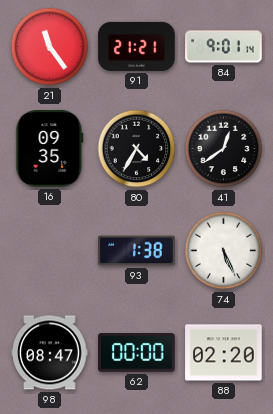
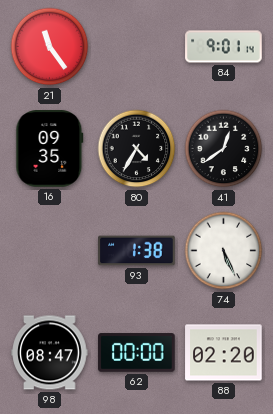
91: 21:21 -> none (137, 46)
